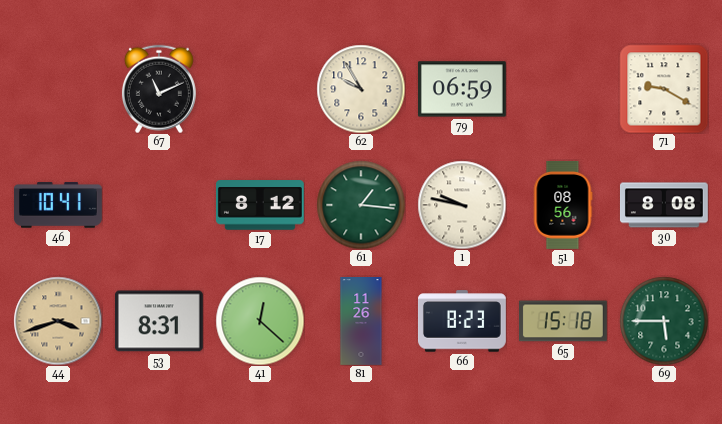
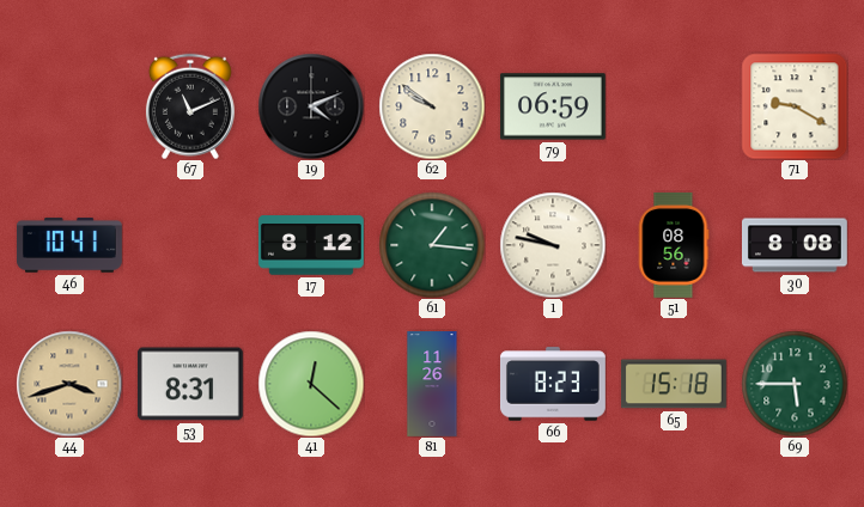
19: none -> 4:11 (311, 106)
62: 9:55 -> 9:51 (432, 106)
